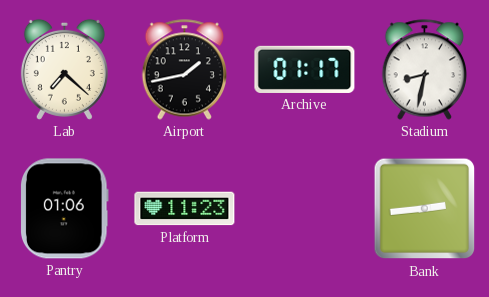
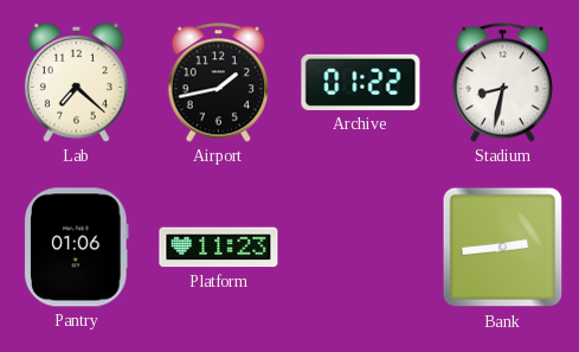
Archive: 01:17 -> 01:22 (361, 82)
